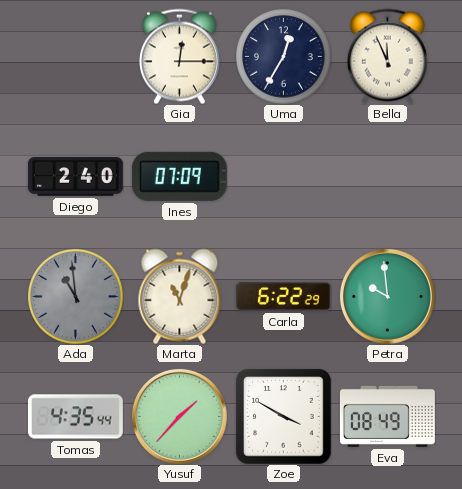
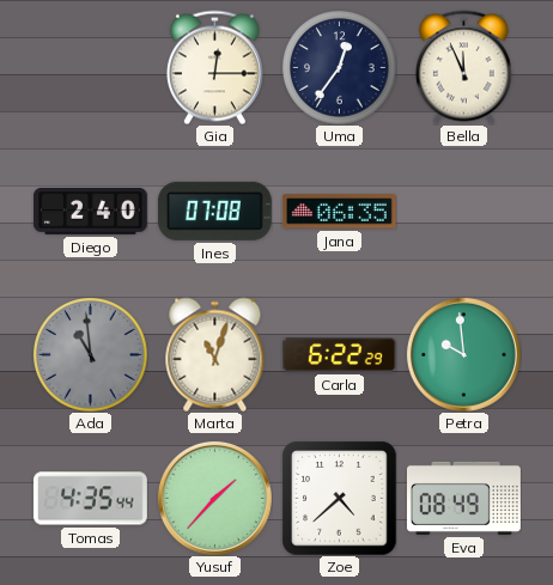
Uma: 12:35 -> 12:36 (340, 68)
Ines: 07:09 -> 07:08 (214, 211)
Jana: none -> 06:35 (339, 212)
Zoe: 3:50 -> 4:38 (339, 498)
